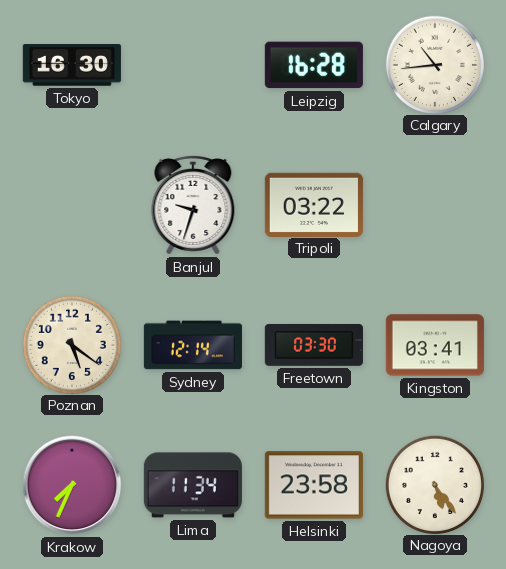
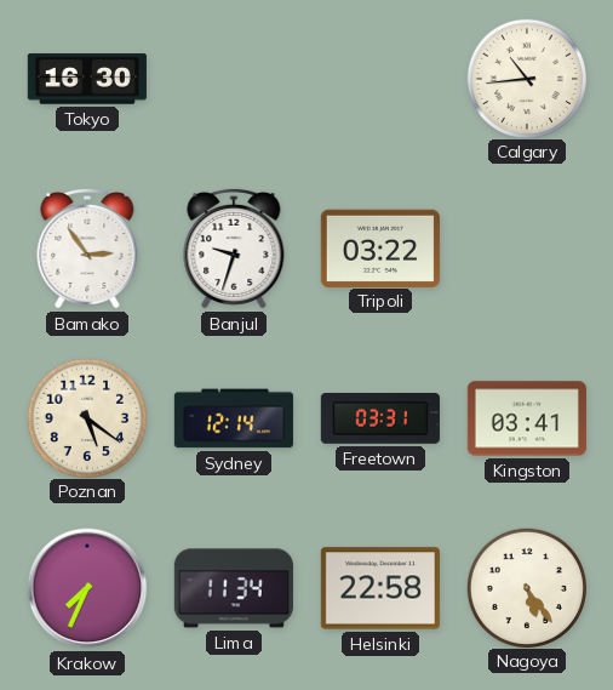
Leipzig: 16:28 -> none (314, 65)
Bamako: none -> 2:54 (87, 249)
Freetown: 03:30 -> 03:31 (380, 418)
Helsinki: 23:58 -> 22:58 (380, 588)
